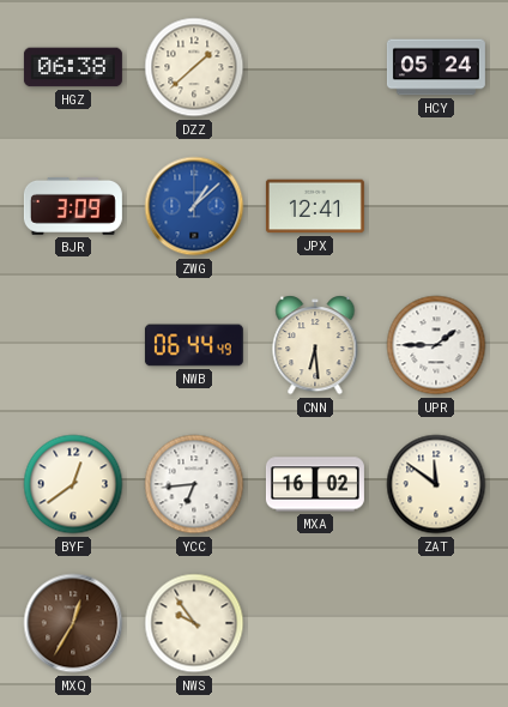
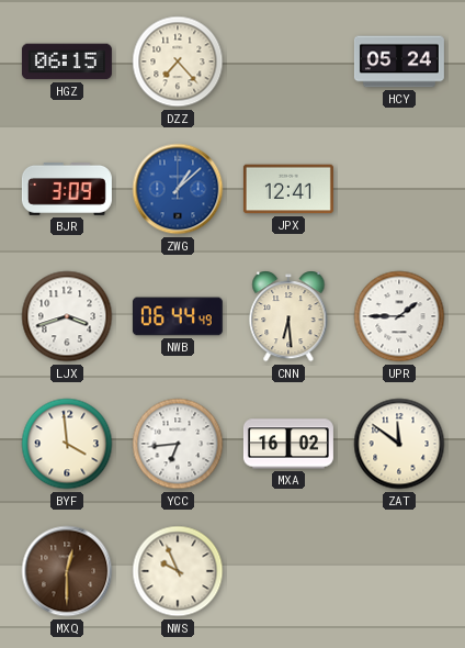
HGZ: 06:38 -> 06:15 (67, 62)
DZZ: 1:38 -> 7:23 (178, 62)
LJX: none -> 3:42 (67, 316)
BYF: 12:39 -> 3:59 (67, 444)
MXQ: 12:35 -> 12:30 (67, 571)
NWS: 9:54 -> 9:56 (178, 571)
